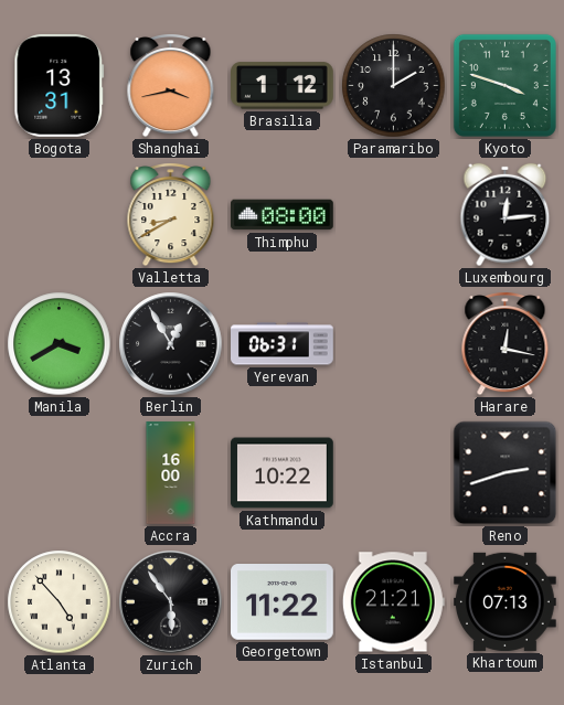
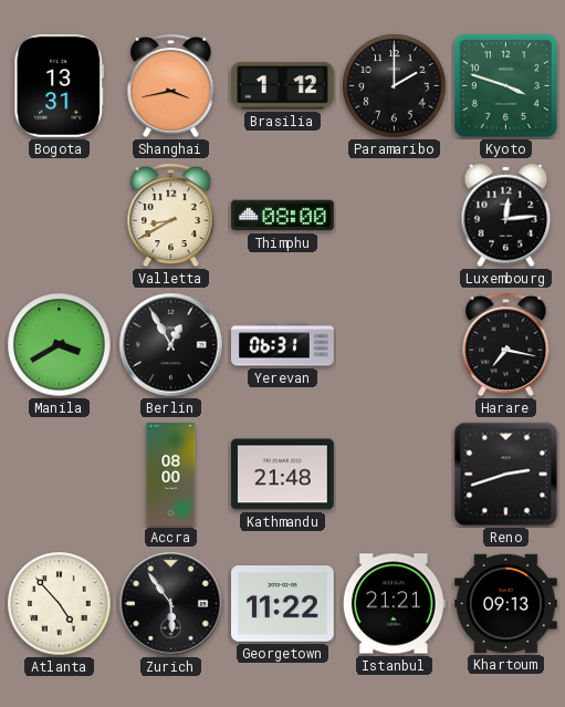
Harare: 12:17 -> 7:17 (506, 345)
Accra: 16:00 -> 08:00 (171, 475)
Kathmandu: 10:22 -> 21:48 (283, 475)
Khartoum: 07:13 -> 09:13 (506, 603)
